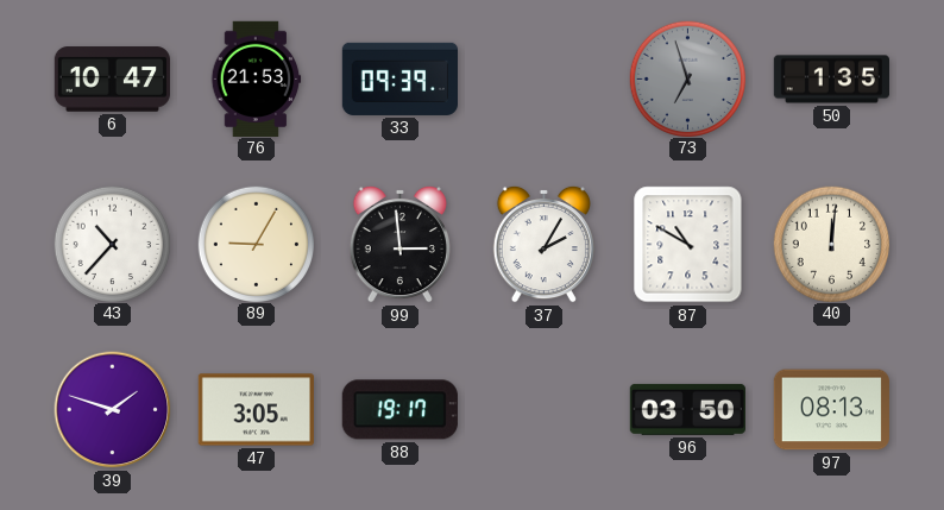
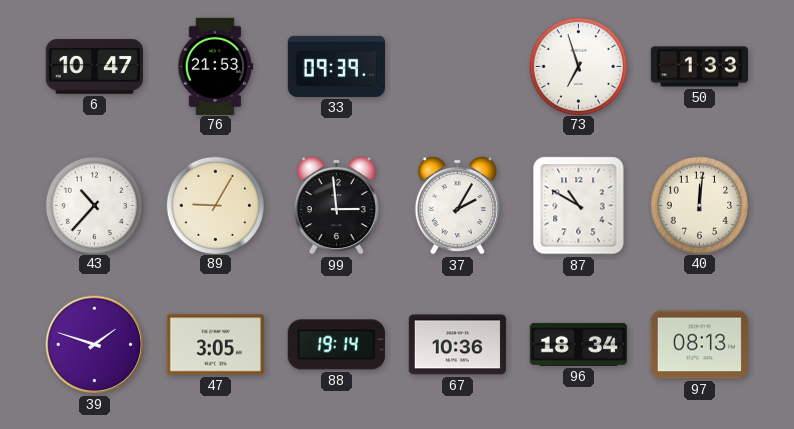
73 dial: grey -> white (578, 66)
50: 1:35 -> 1:33 (699, 67)
88: 19:17 -> 19:14 (336, 345)
67: none -> 10:36 (457, 345)
96: 03:50 -> 18:34 (578, 344)
